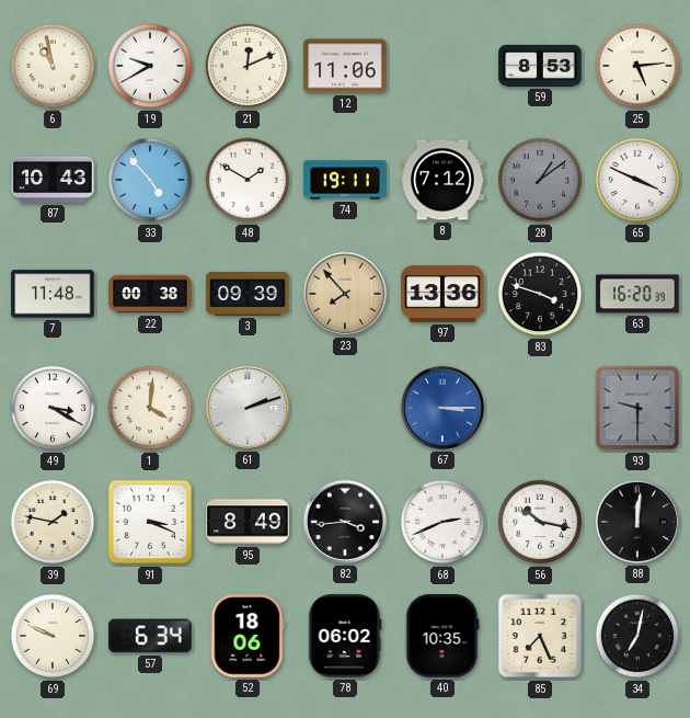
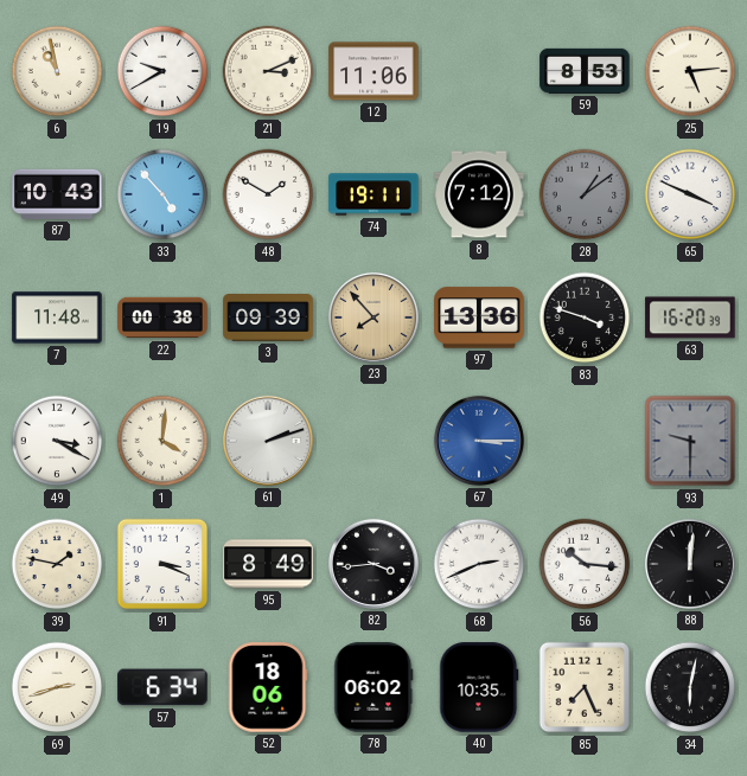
21: 12:11 -> 3:11 (268, 71)
56: 10:17 -> 10:16 (585, 564)
69: 9:49 -> 2:42 (57, 687)
34: 7:02 -> 6:02 (690, 687)
